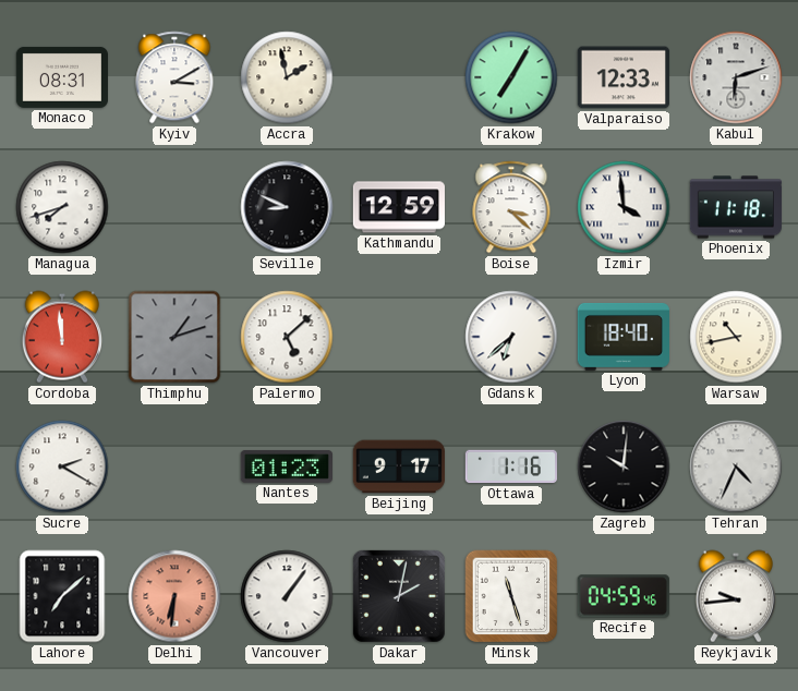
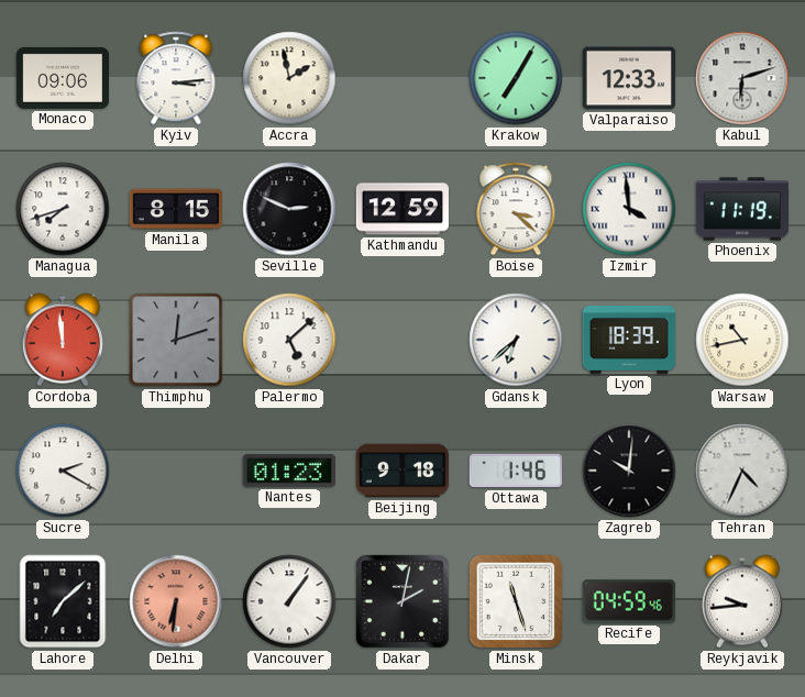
Monaco: 08:31 -> 09:06 (62, 78)
Kyiv: 3:10 -> 3:14 (176, 78)
Manila: none -> 8:15 (175, 209)
Seville: 8:49 -> 2:49 (289, 209)
Phoenix: 11:18 -> 11:19 (741, 209)
Thimphu: 1:12 -> 12:12 (176, 340)
Lyon: 18:40 -> 18:39 (629, 340)
Beijing: 9:17 -> 9:18 (402, 471)
Ottawa: 1:16 -> 1:46 (516, 471)
